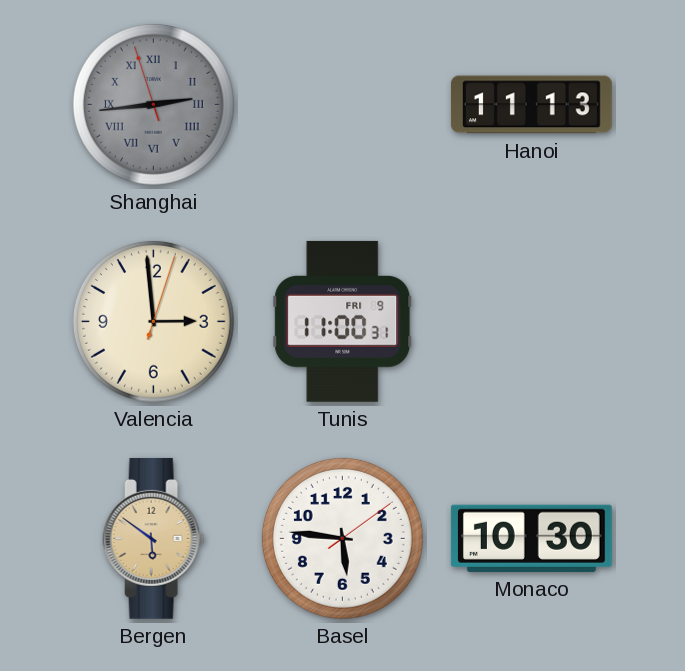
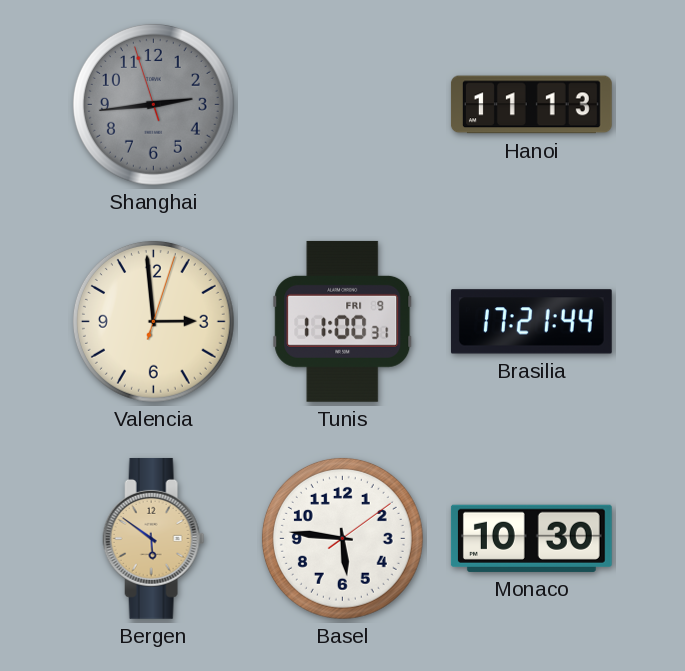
Shanghai numerals: Roman -> Arabic (153, 104)
Brasilia: none -> 17:21 (531, 322)
